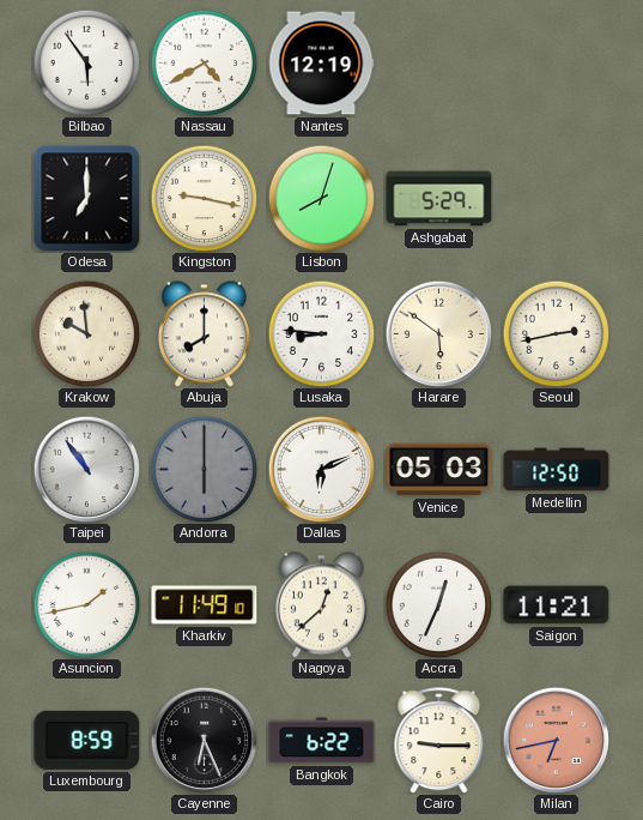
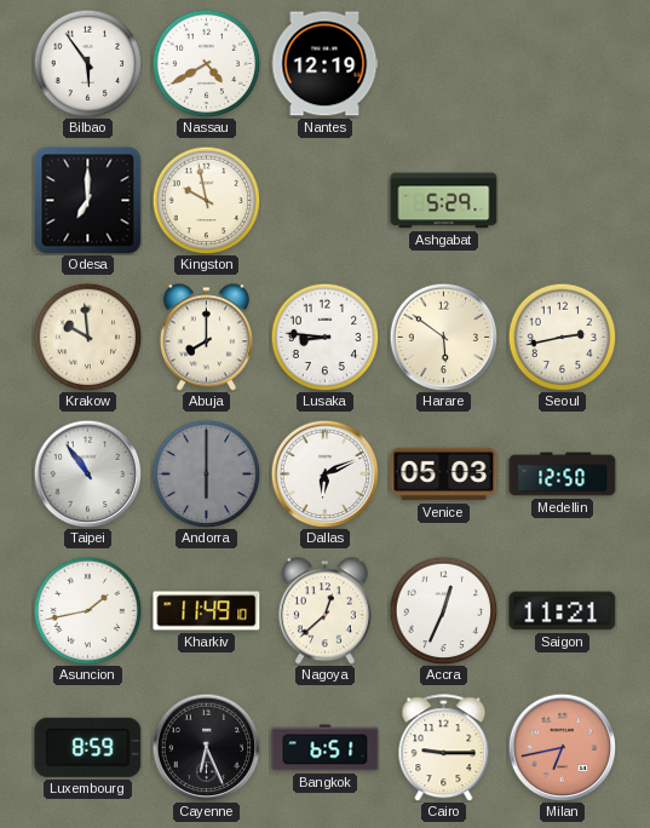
Kingston: 9:17 -> 9:58 (206, 200)
Lisbon: 8:03 -> none (321, 198)
Bangkok: 6:22 -> 6:51 (326, 748)
